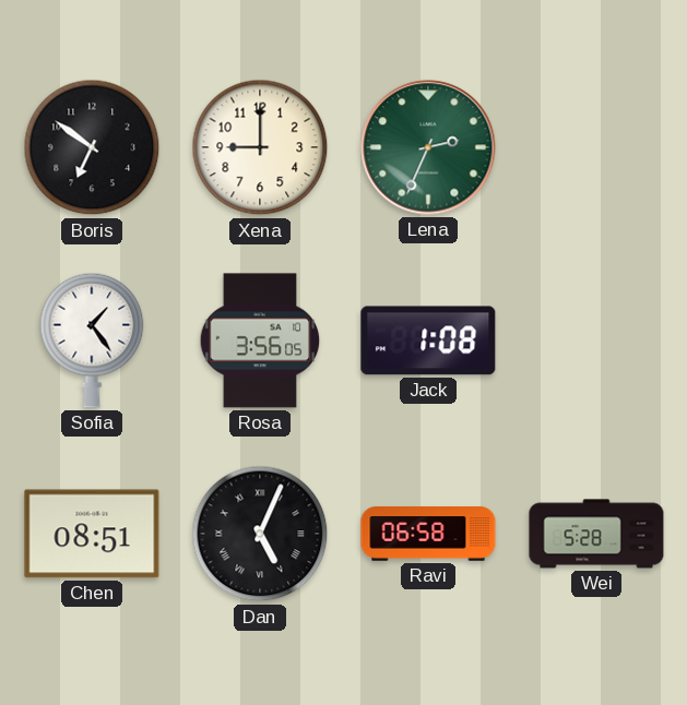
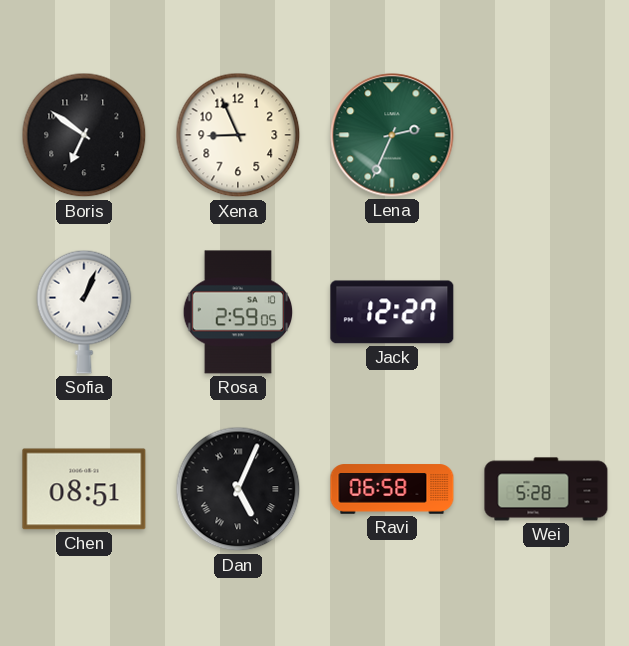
Xena: 9:00 -> 8:56 (238, 135)
Sofia: 1:24 -> 1:04 (84, 312)
Rosa: 3:56 -> 2:59 (238, 312)
Jack: 1:08 -> 12:27 (392, 312)
